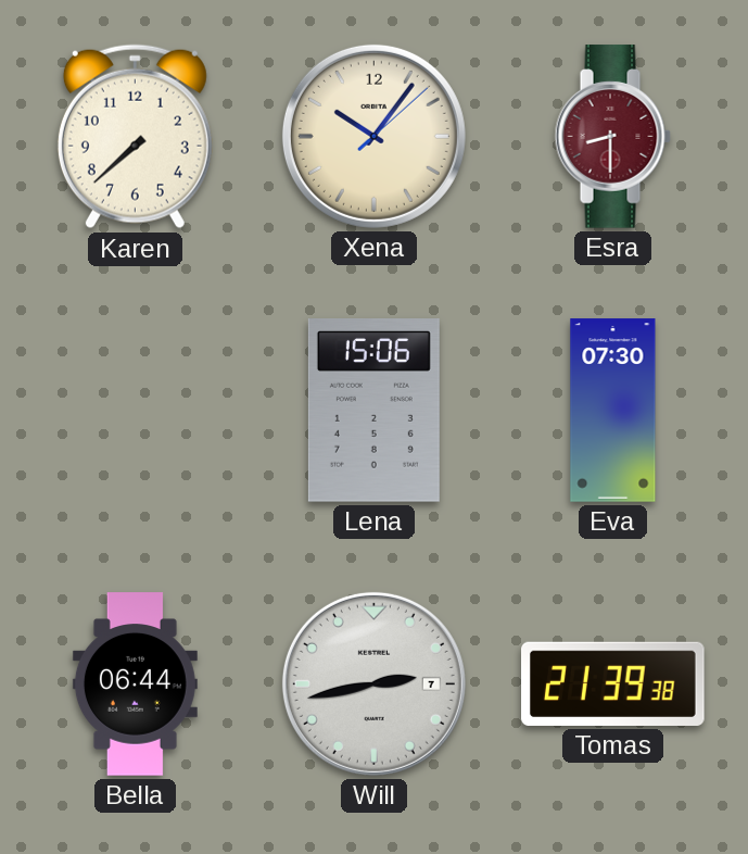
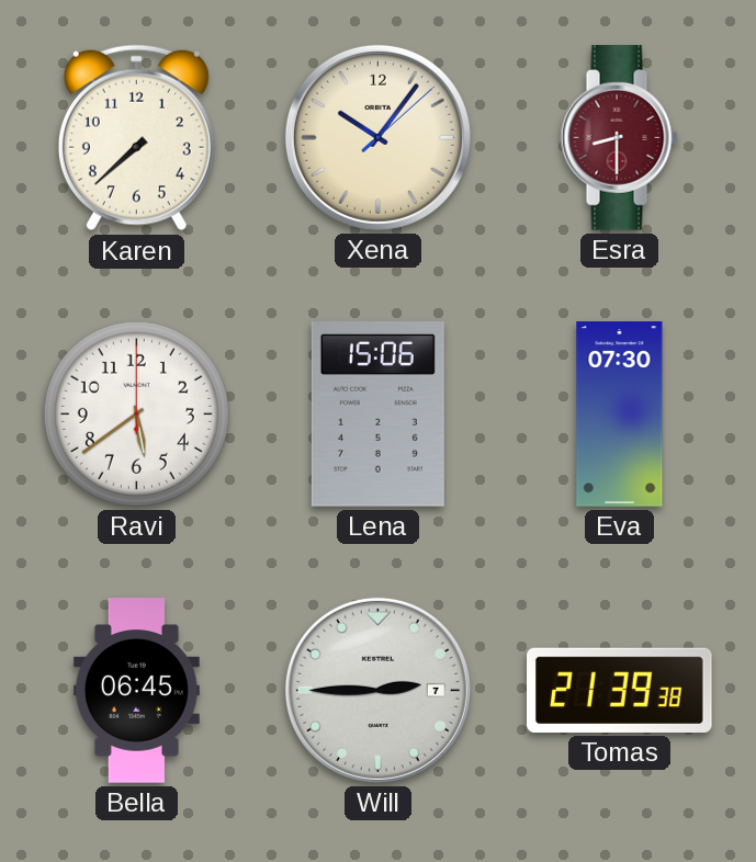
Ravi: none -> 5:39 (136, 413)
Bella: 06:44 -> 06:45 (136, 691)
Will: 2:43 -> 2:45 (377, 690)
